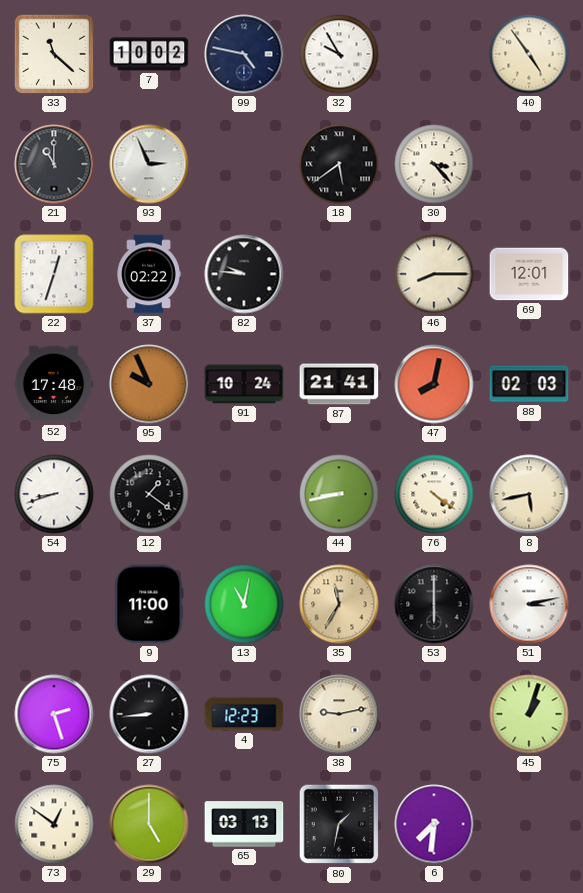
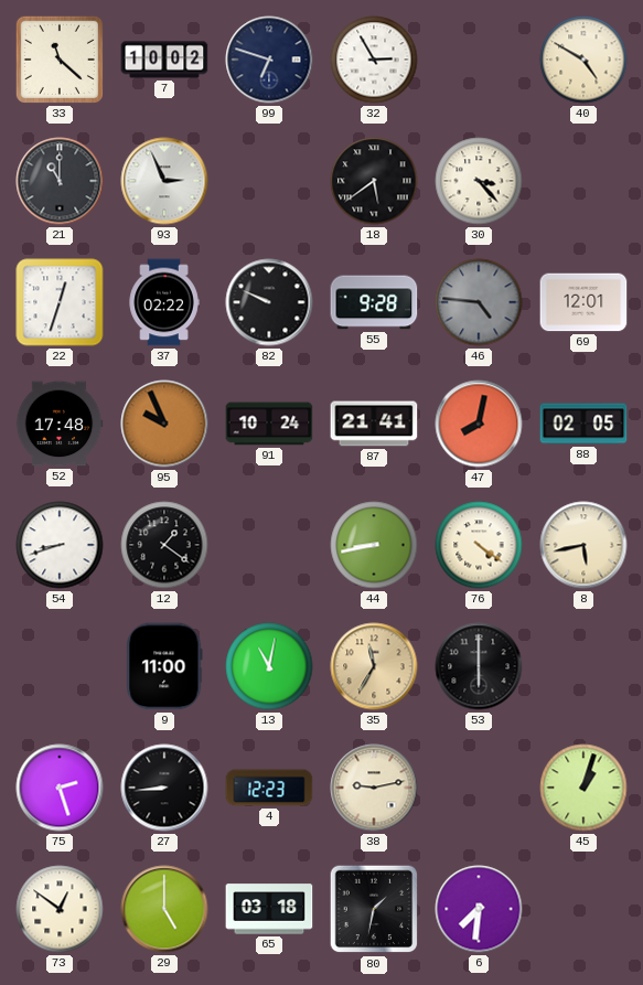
99: 4:47 -> 6:48 (269, 60)
32: 9:55 -> 2:55 (374, 60)
40: 4:54 -> 4:50 (583, 60)
82: 9:46 -> 9:49 (269, 302)
55: none -> 9:28 (374, 302)
46: 8:15 -> 4:46 (479, 302)
46 dial: cream -> grey (479, 302)
88: 02:03 -> 02:05 (583, 424)
51: 3:13 -> none (529, 604)
65: 03:13 -> 03:18 (269, 909)
